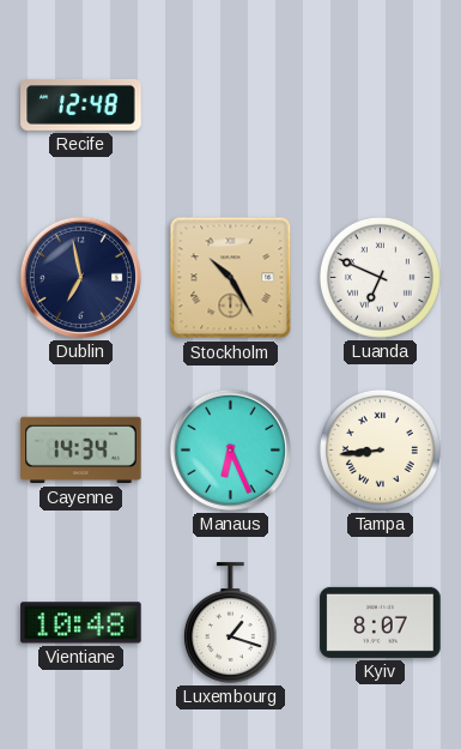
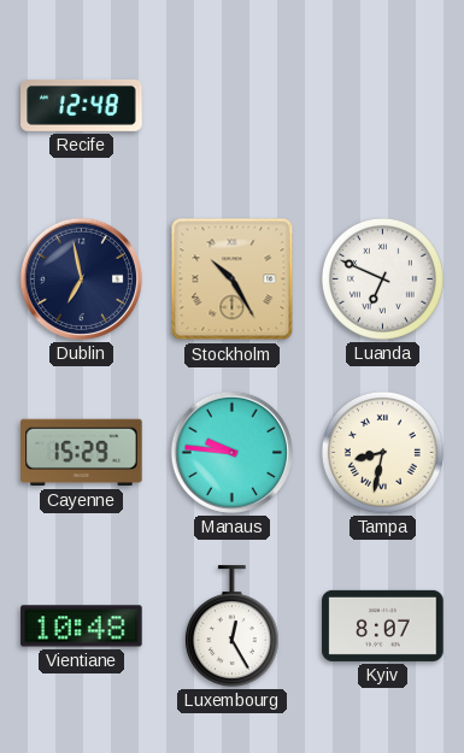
Cayenne: 14:34 -> 15:29 (82, 453)
Manaus: 6:26 -> 9:46 (231, 452)
Tampa: 8:44 -> 8:32 (382, 452)
Luxembourg: 1:18 -> 12:25 (231, 626)
